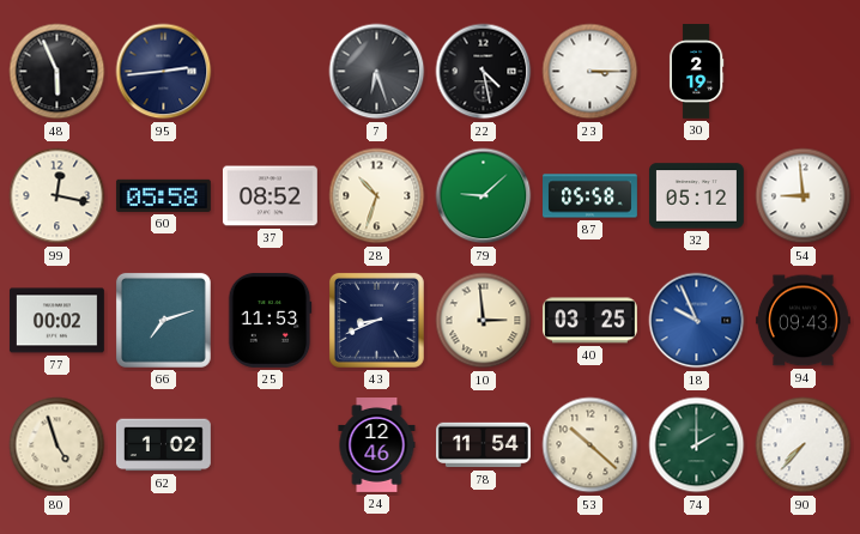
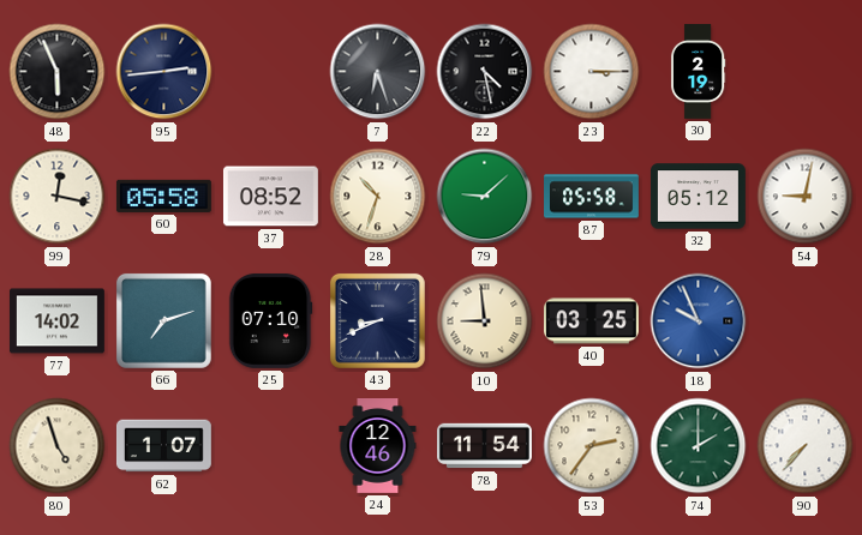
54: 8:59 -> 9:02 (806, 197)
77: 00:02 -> 14:02 (56, 321)
25: 11:53 -> 07:10 (270, 320)
10: 2:59 -> 8:59 (485, 321)
94: 09:43 -> none (803, 321)
62: 1:02 -> 1:07 (163, 446)
53: 10:22 -> 2:36 (592, 446)
